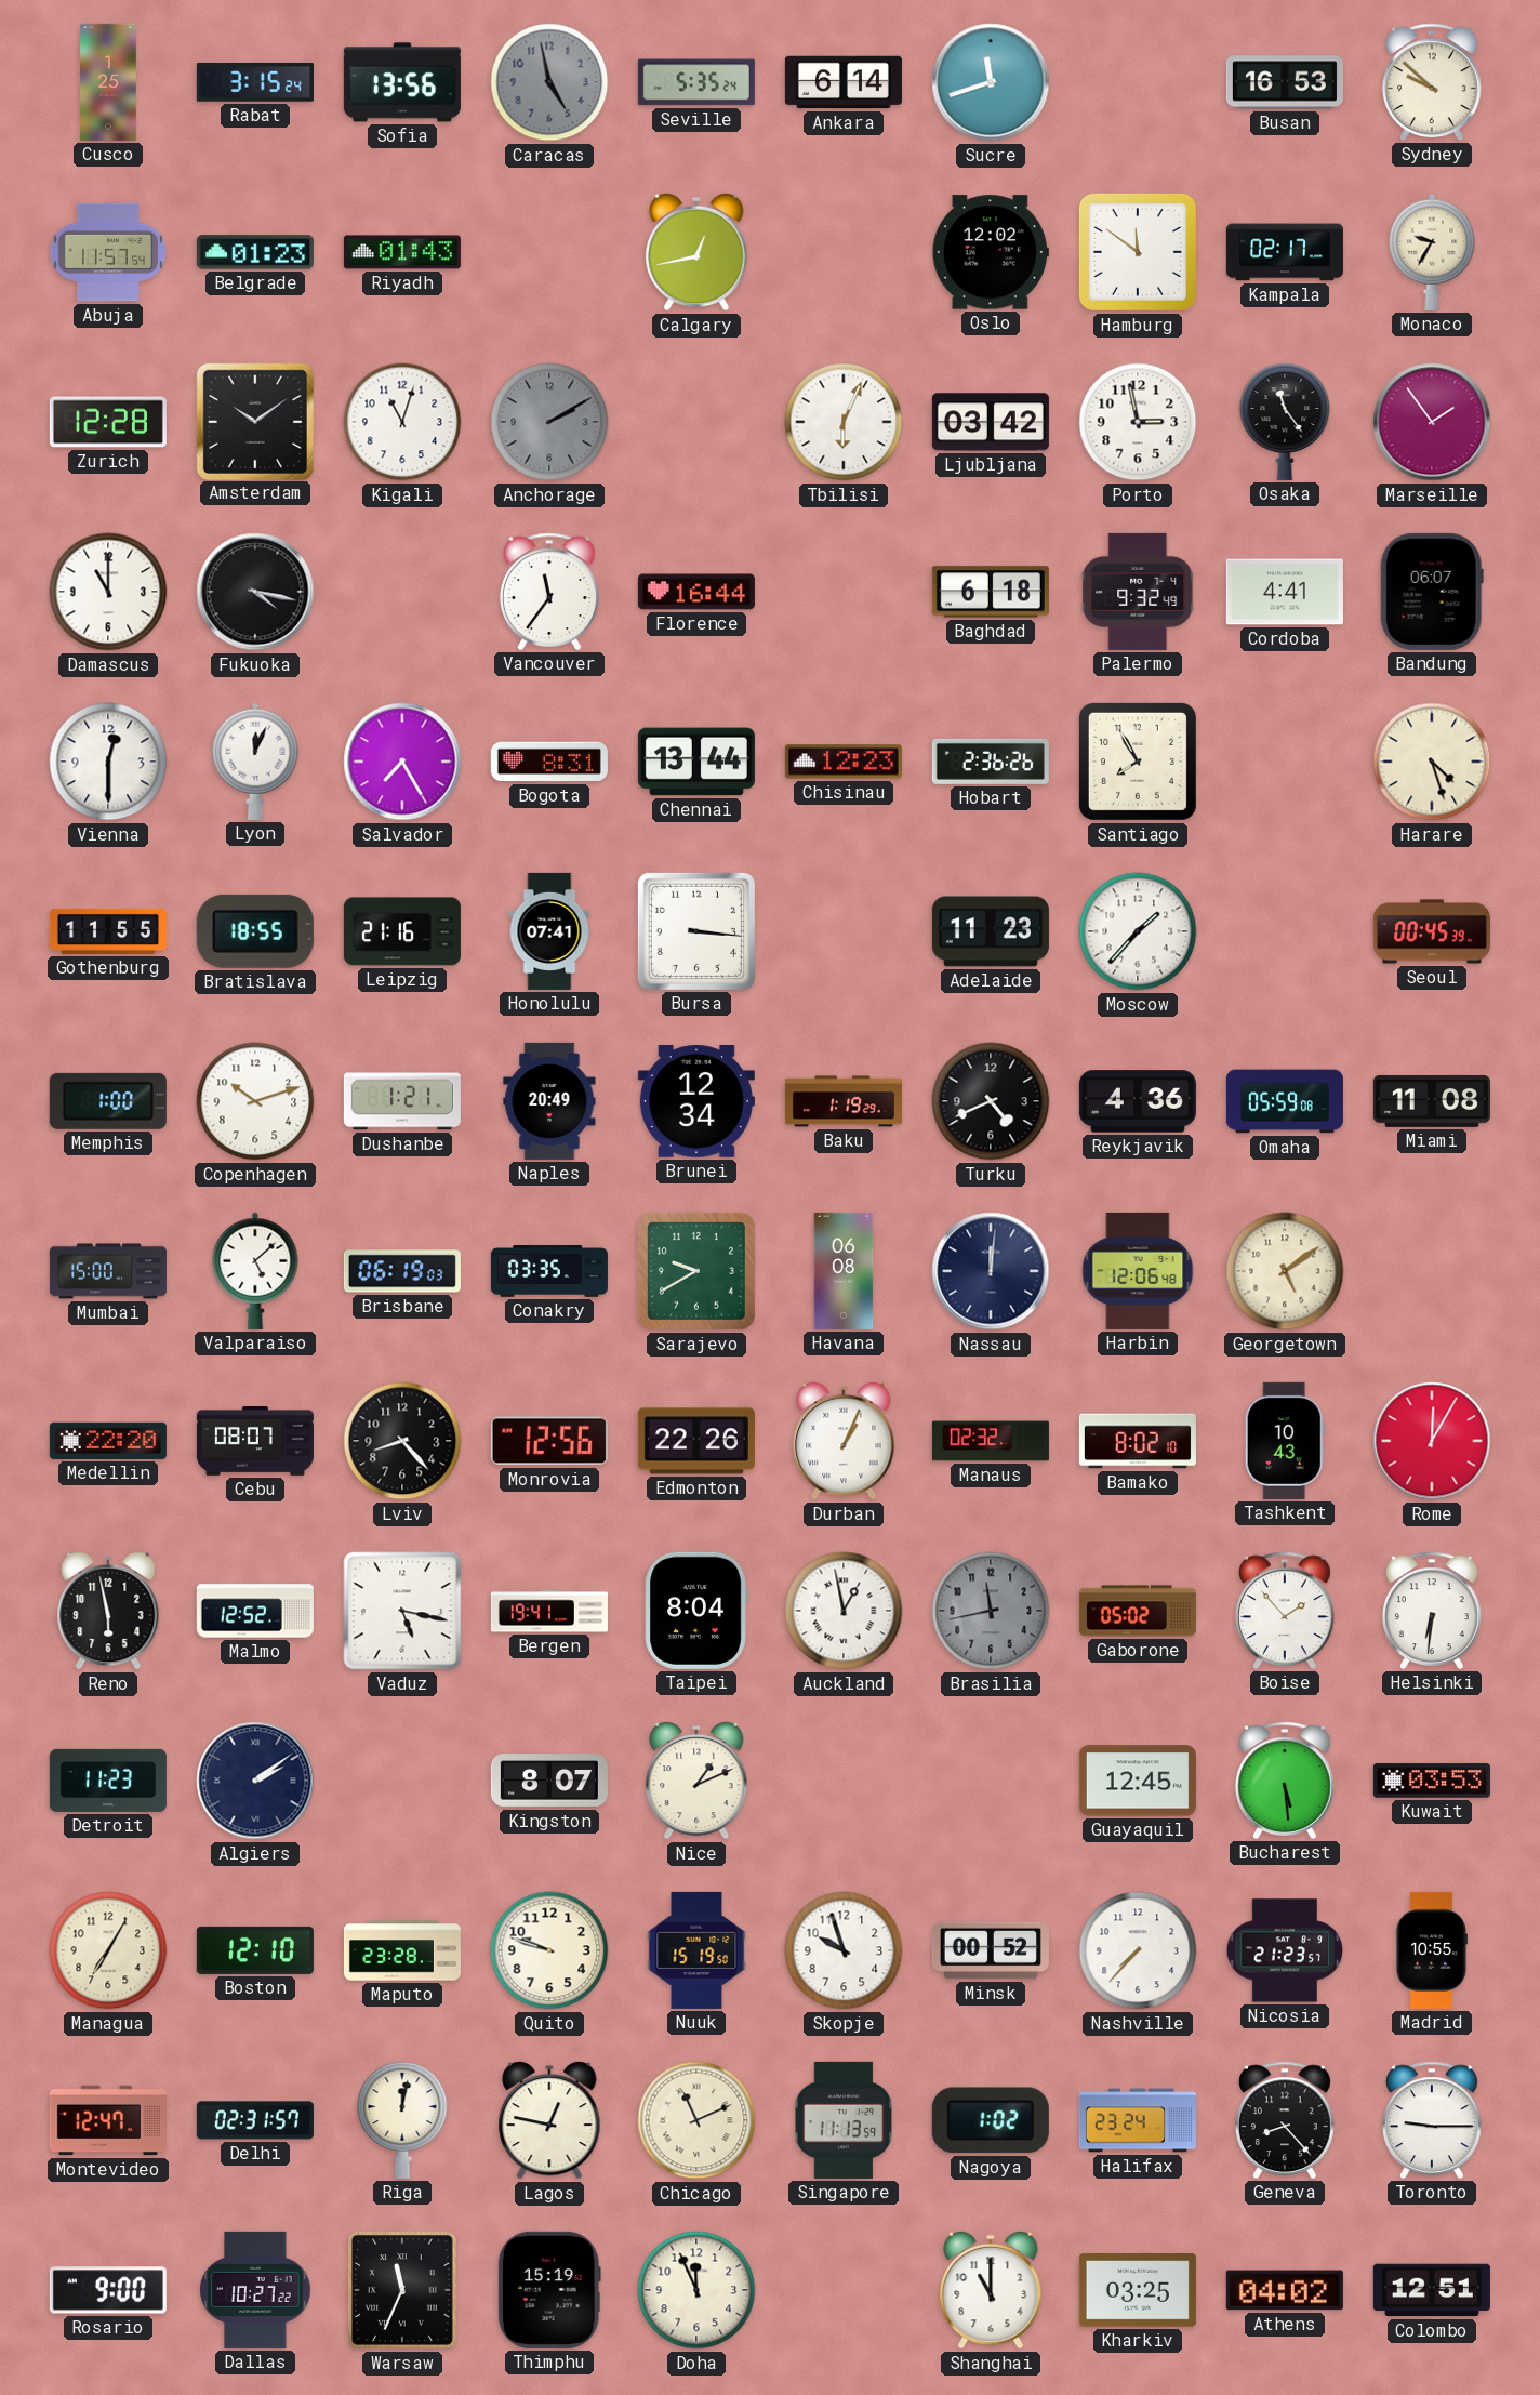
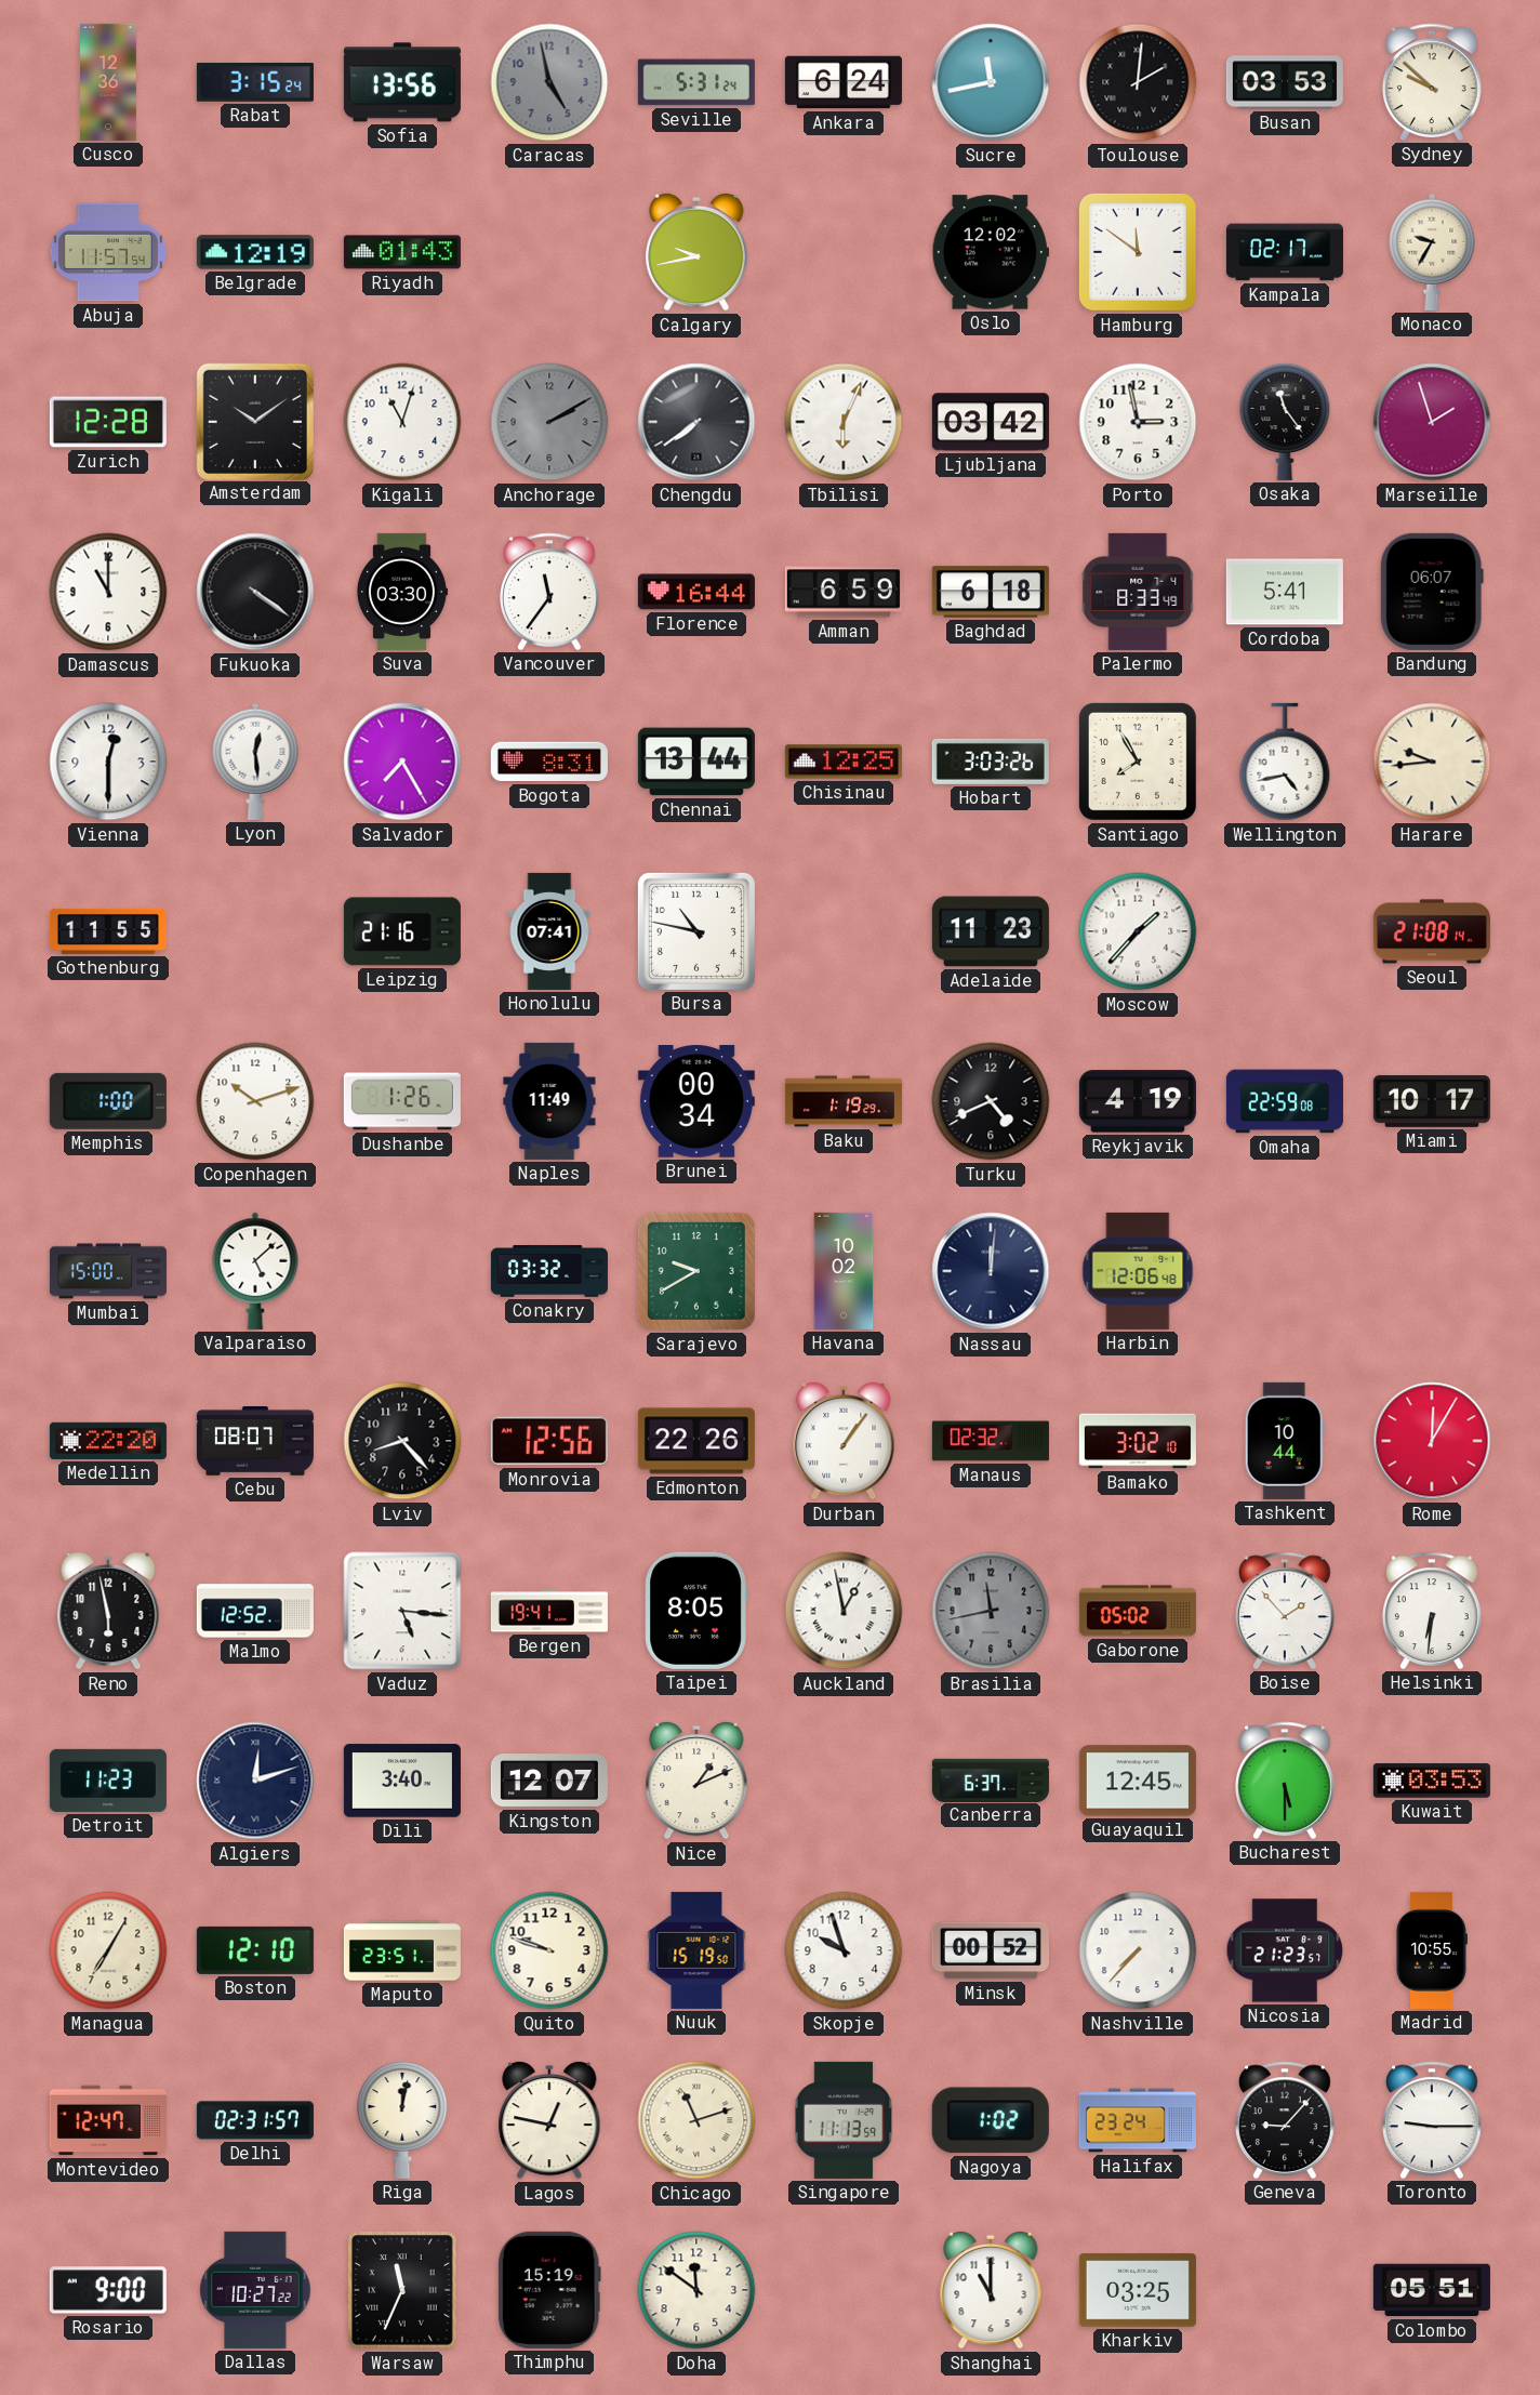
Cusco: 1:25 -> 12:36 (108, 82)
Seville: 5:35 -> 5:31 (696, 82)
Ankara: 6:14 -> 6:24 (844, 82)
Sucre: 11:42 -> 11:43 (991, 82)
Toulouse: none -> 2:01 (1138, 82)
Busan: 16:53 -> 03:53 (1285, 82)
Belgrade: 01:23 -> 12:19 (255, 252)
Calgary: 12:43 -> 9:43 (696, 252)
Chengdu: none -> 7:39 (696, 422)
Marseille: 1:54 -> 1:57 (1432, 422)
Fukuoka: 4:17 -> 4:21 (255, 592)
Suva: none -> 03:30 (401, 592)
Amman: none -> 6:59 (844, 592)
Palermo: 9:32 -> 8:33 (1138, 592)
Cordoba: 4:41 -> 5:41 (1285, 592)
Lyon: 12:04 -> 12:29 (255, 762)
Chisinau: 12:23 -> 12:25 (844, 762)
Hobart: 2:36 -> 3:03 (991, 762)
Wellington: none -> 4:43 (1285, 762)
Harare: 4:27 -> 9:44 (1432, 762)
Bratislava: 18:55 -> none (255, 931)
Bursa: 3:16 -> 10:47 (696, 931)
Seoul: 00:45 -> 21:08 (1432, 931)
Dushanbe: 1:21 -> 1:26 (402, 1101)
Naples: 20:49 -> 11:49 (549, 1101)
Brunei: 12:34 -> 00:34 (696, 1102)
Reykjavik: 4:36 -> 4:19 (1138, 1101)
Omaha: 05:59 -> 22:59 (1285, 1101)
Miami: 11:08 -> 10:17 (1432, 1101)
Brisbane: 06:19 -> none (402, 1271)
Conakry: 03:35 -> 03:32 (549, 1272)
Havana: 06:08 -> 10:02 (844, 1271)
Georgetown: 5:09 -> none (1285, 1271)
Durban: 1:04 -> 1:06 (844, 1441)
Bamako: 8:02 -> 3:02 (1138, 1441)
Tashkent: 10:43 -> 10:44 (1285, 1441)
Vaduz: 5:17 -> 5:16 (402, 1611)
Taipei: 8:04 -> 8:05 (696, 1611)
Algiers: 2:09 -> 12:12 (255, 1781)
Dili: none -> 3:40 (402, 1781)
Kingston: 8:07 -> 12:07 (549, 1781)
Canberra: none -> 6:37 (991, 1779)
Bucharest: 5:29 -> 5:30 (1286, 1781)
Maputo: 23:28 -> 23:51 (402, 1950)
Chicago: 11:11 -> 11:12 (696, 2120)
Geneva: 8:23 -> 9:07 (1286, 2120)
Doha: 11:56 -> 11:51 (696, 2290)
Athens: 04:02 -> none (1285, 2290)
Colombo: 12:51 -> 05:51 (1432, 2290)
